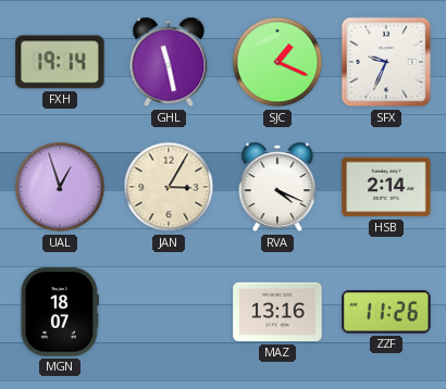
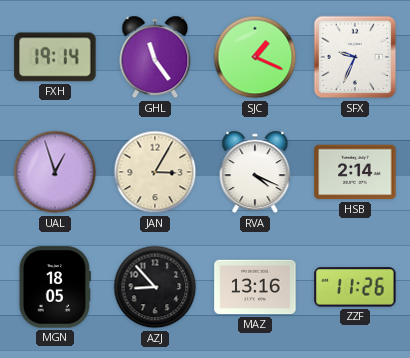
GHL: 11:28 -> 11:24 (155, 57)
MGN: 18:07 -> 18:05 (55, 287)
AZJ: none -> 8:53 (155, 287)
